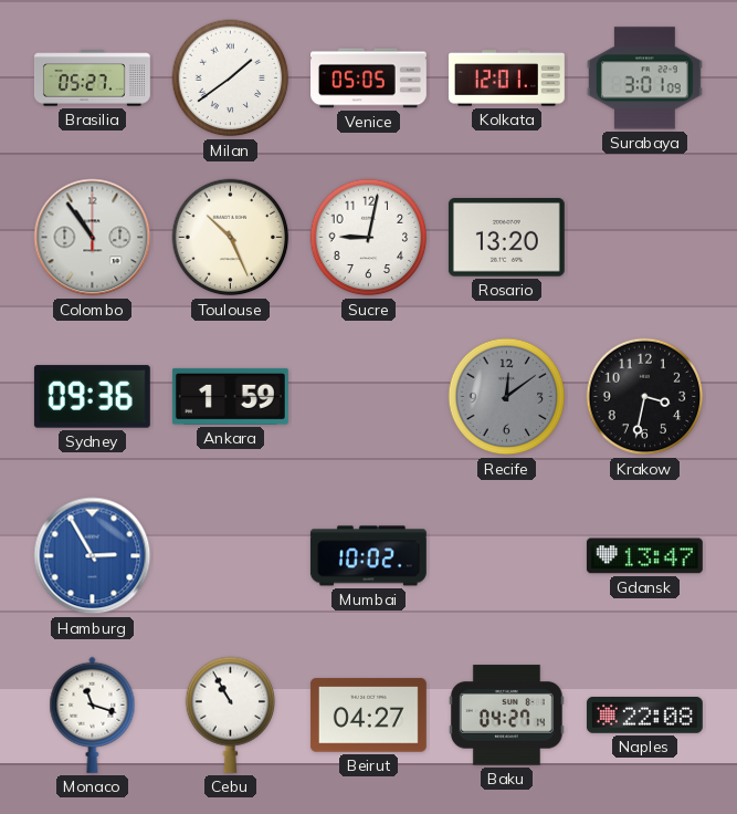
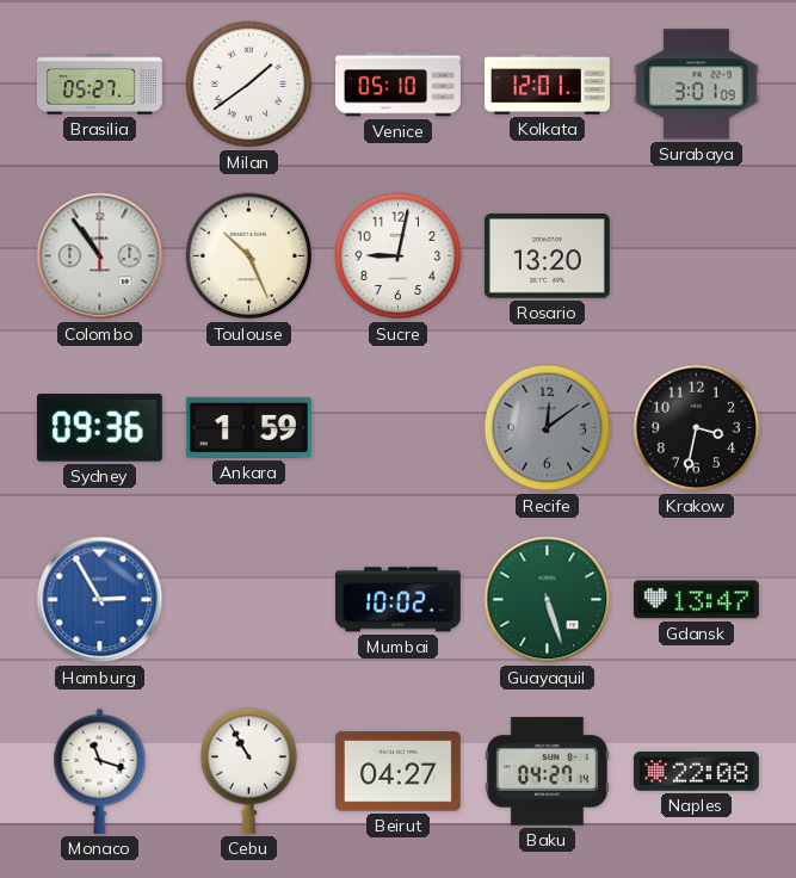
Venice: 05:05 -> 05:10 (399, 85)
Guayaquil: none -> 5:27 (548, 600)
